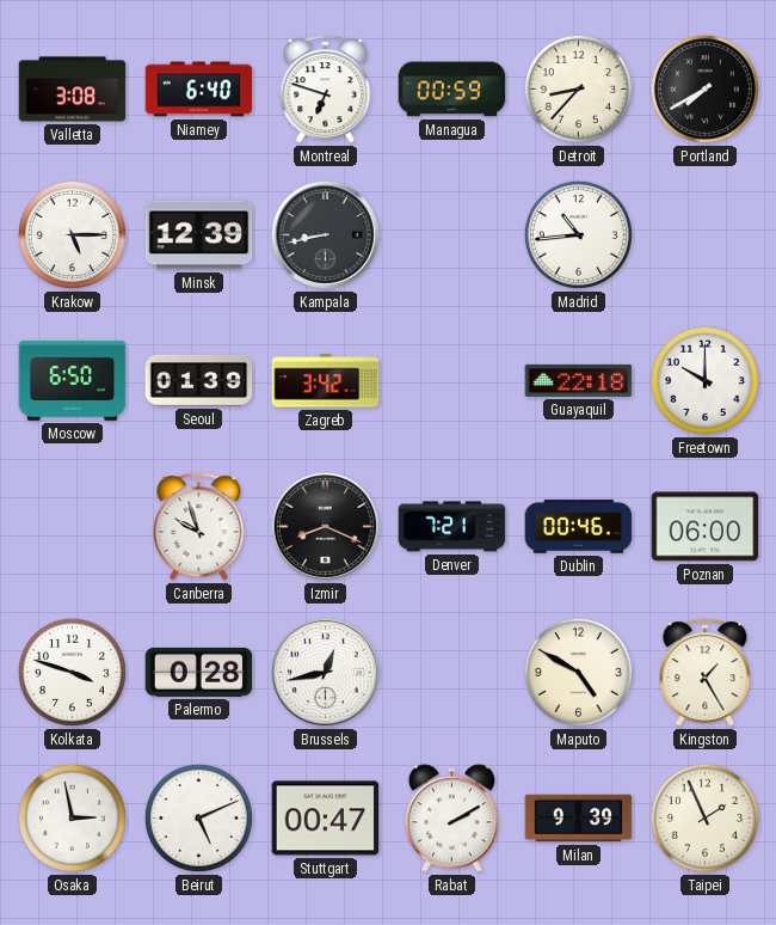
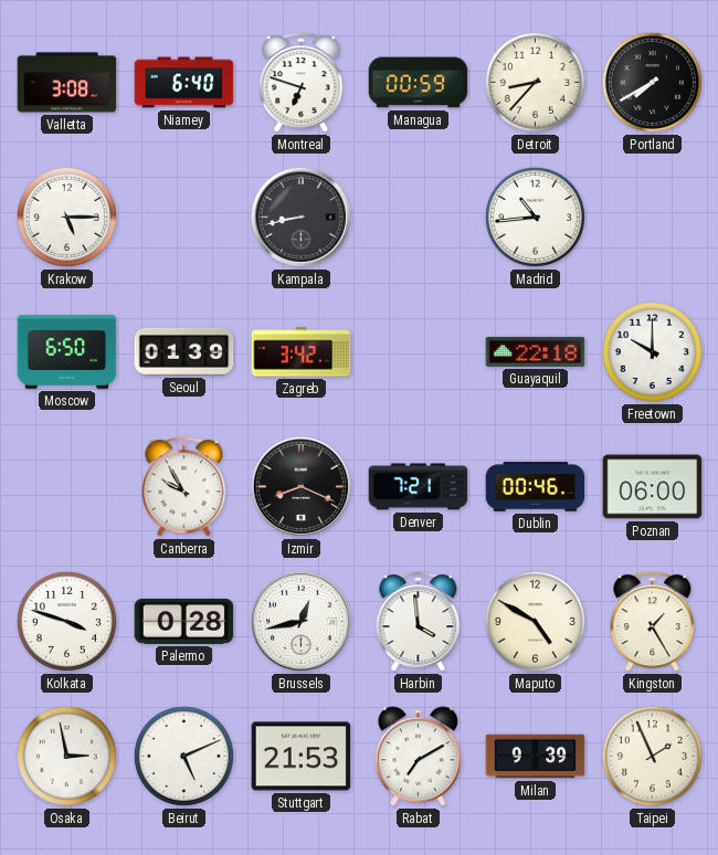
Minsk: 12:39 -> none (199, 235)
Canberra: 9:57 -> 9:55 (184, 487)
Harbin: none -> 3:59 (419, 622)
Stuttgart: 00:47 -> 21:53 (302, 757)
Rabat: 2:10 -> 7:10 (418, 757)
